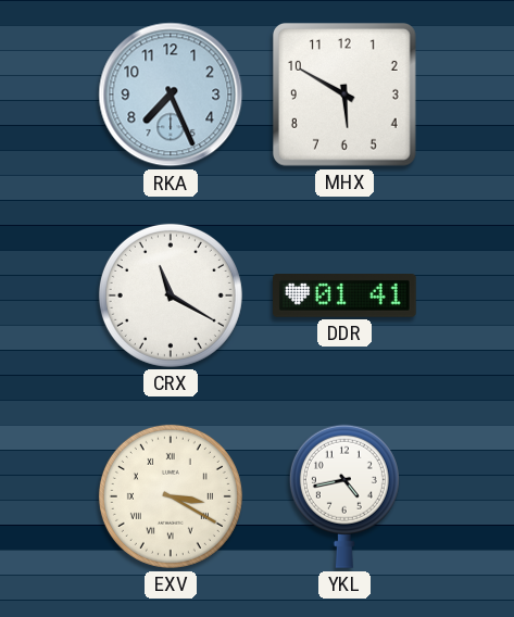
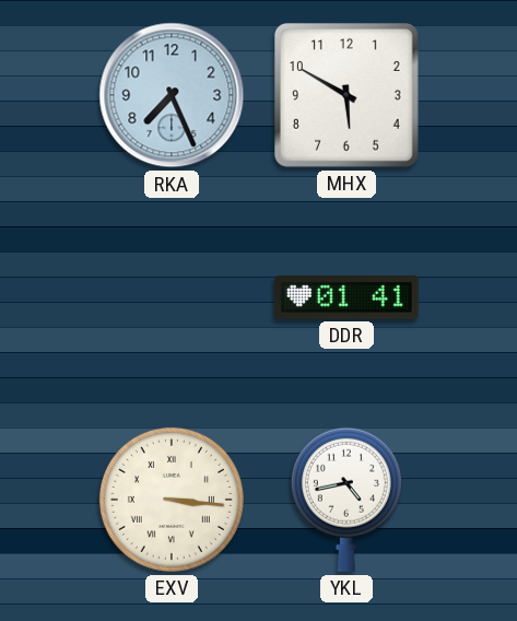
CRX: 11:20 -> none (171, 295)
EXV: 3:20 -> 3:16 (172, 500)
